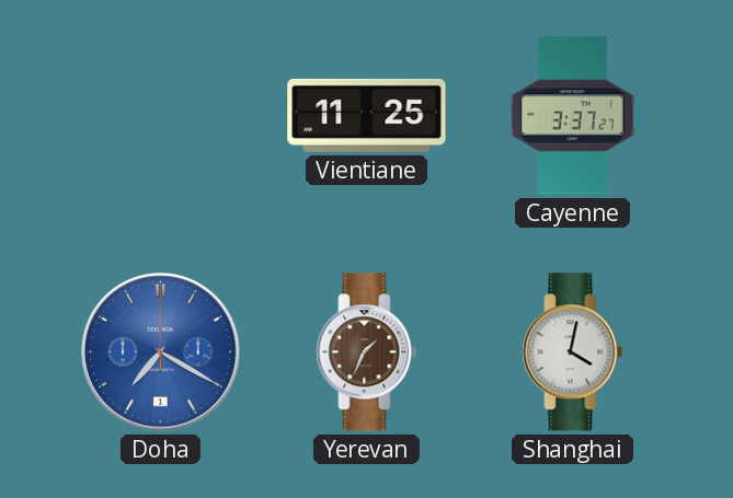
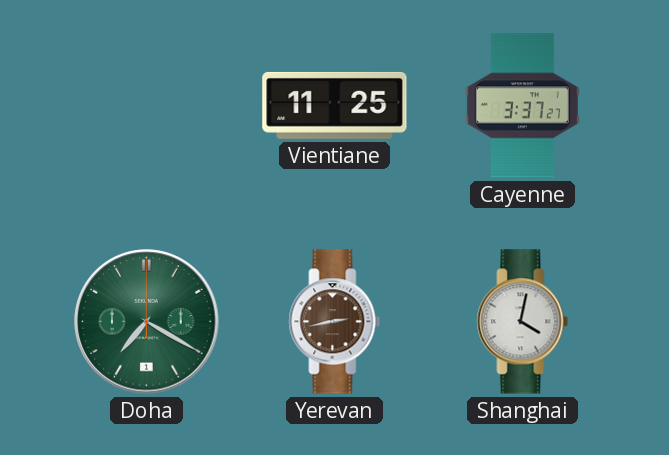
Doha dial: blue -> green (147, 322)
Yerevan: 1:34 -> 2:43 (335, 322)
